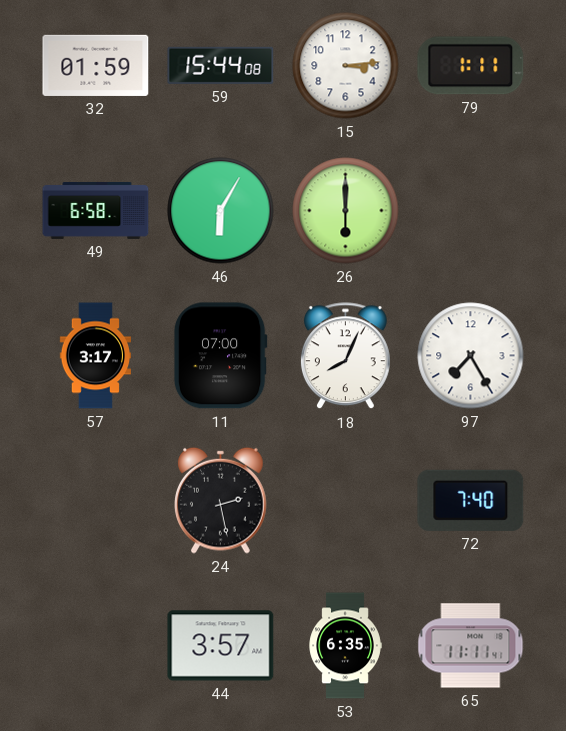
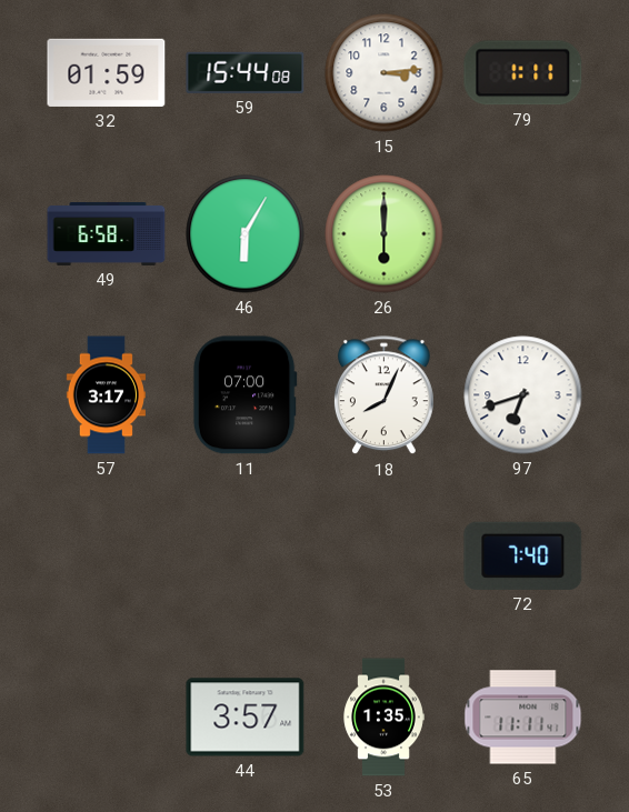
97: 7:25 -> 6:42 (523, 395)
24: 2:28 -> none (221, 500)
53: 6:35 -> 1:35 (383, 718)
